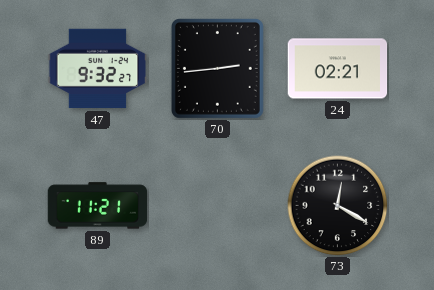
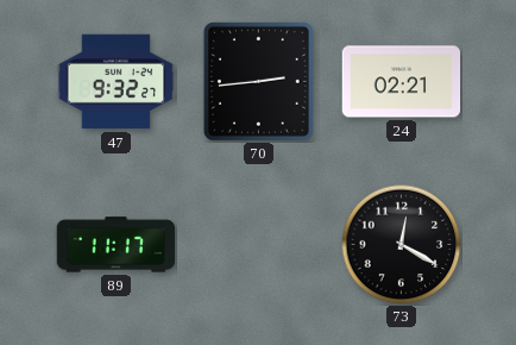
89: 11:21 -> 11:17 (117, 245)
